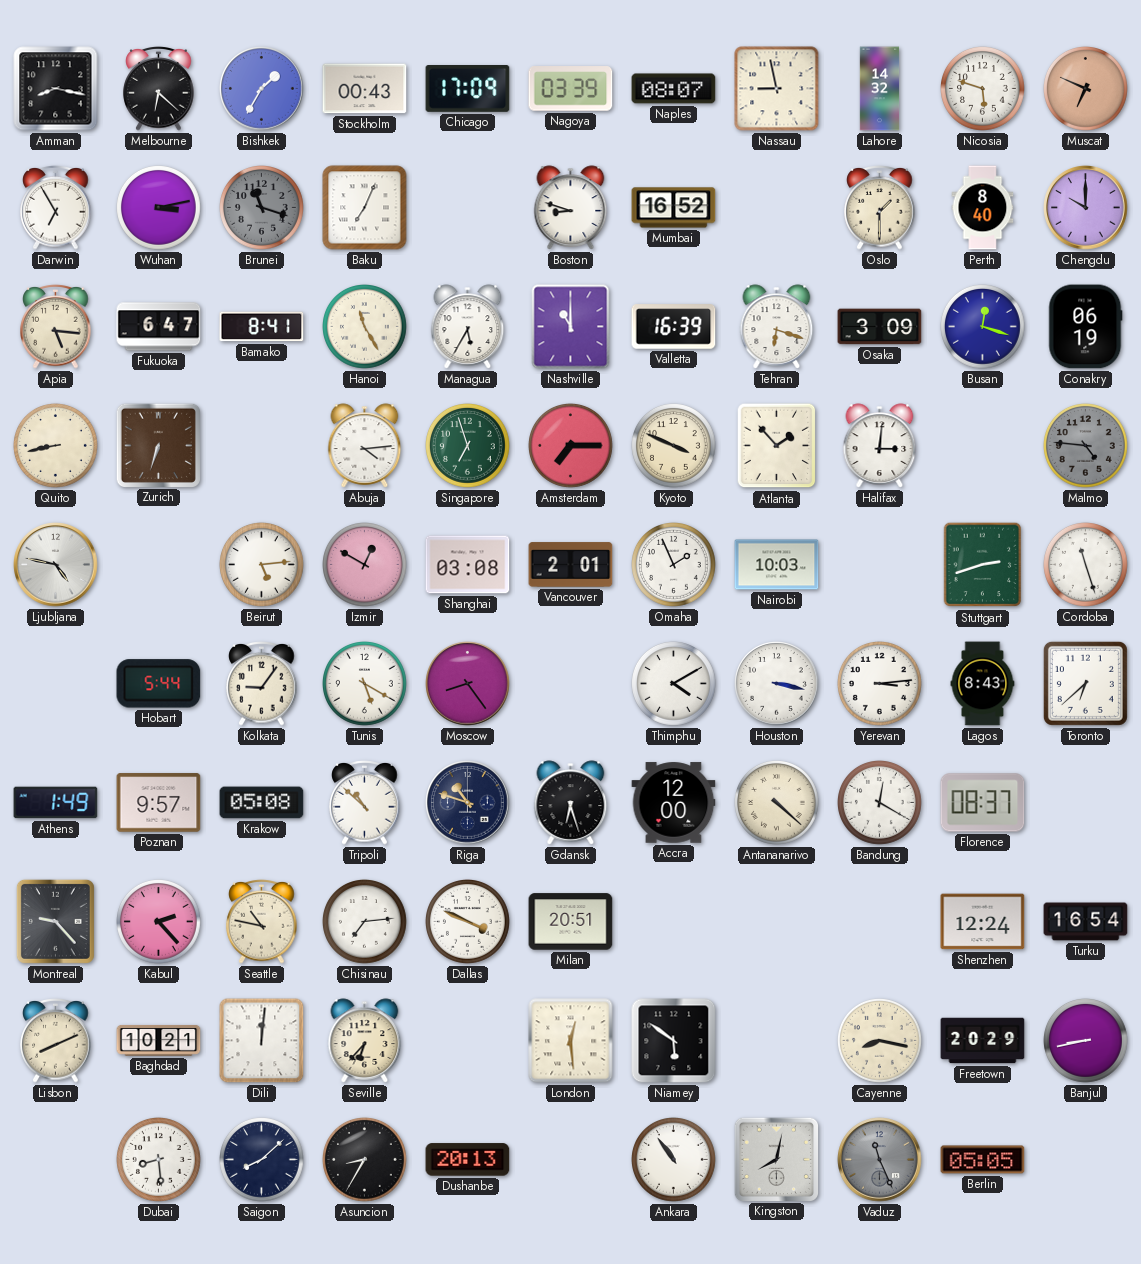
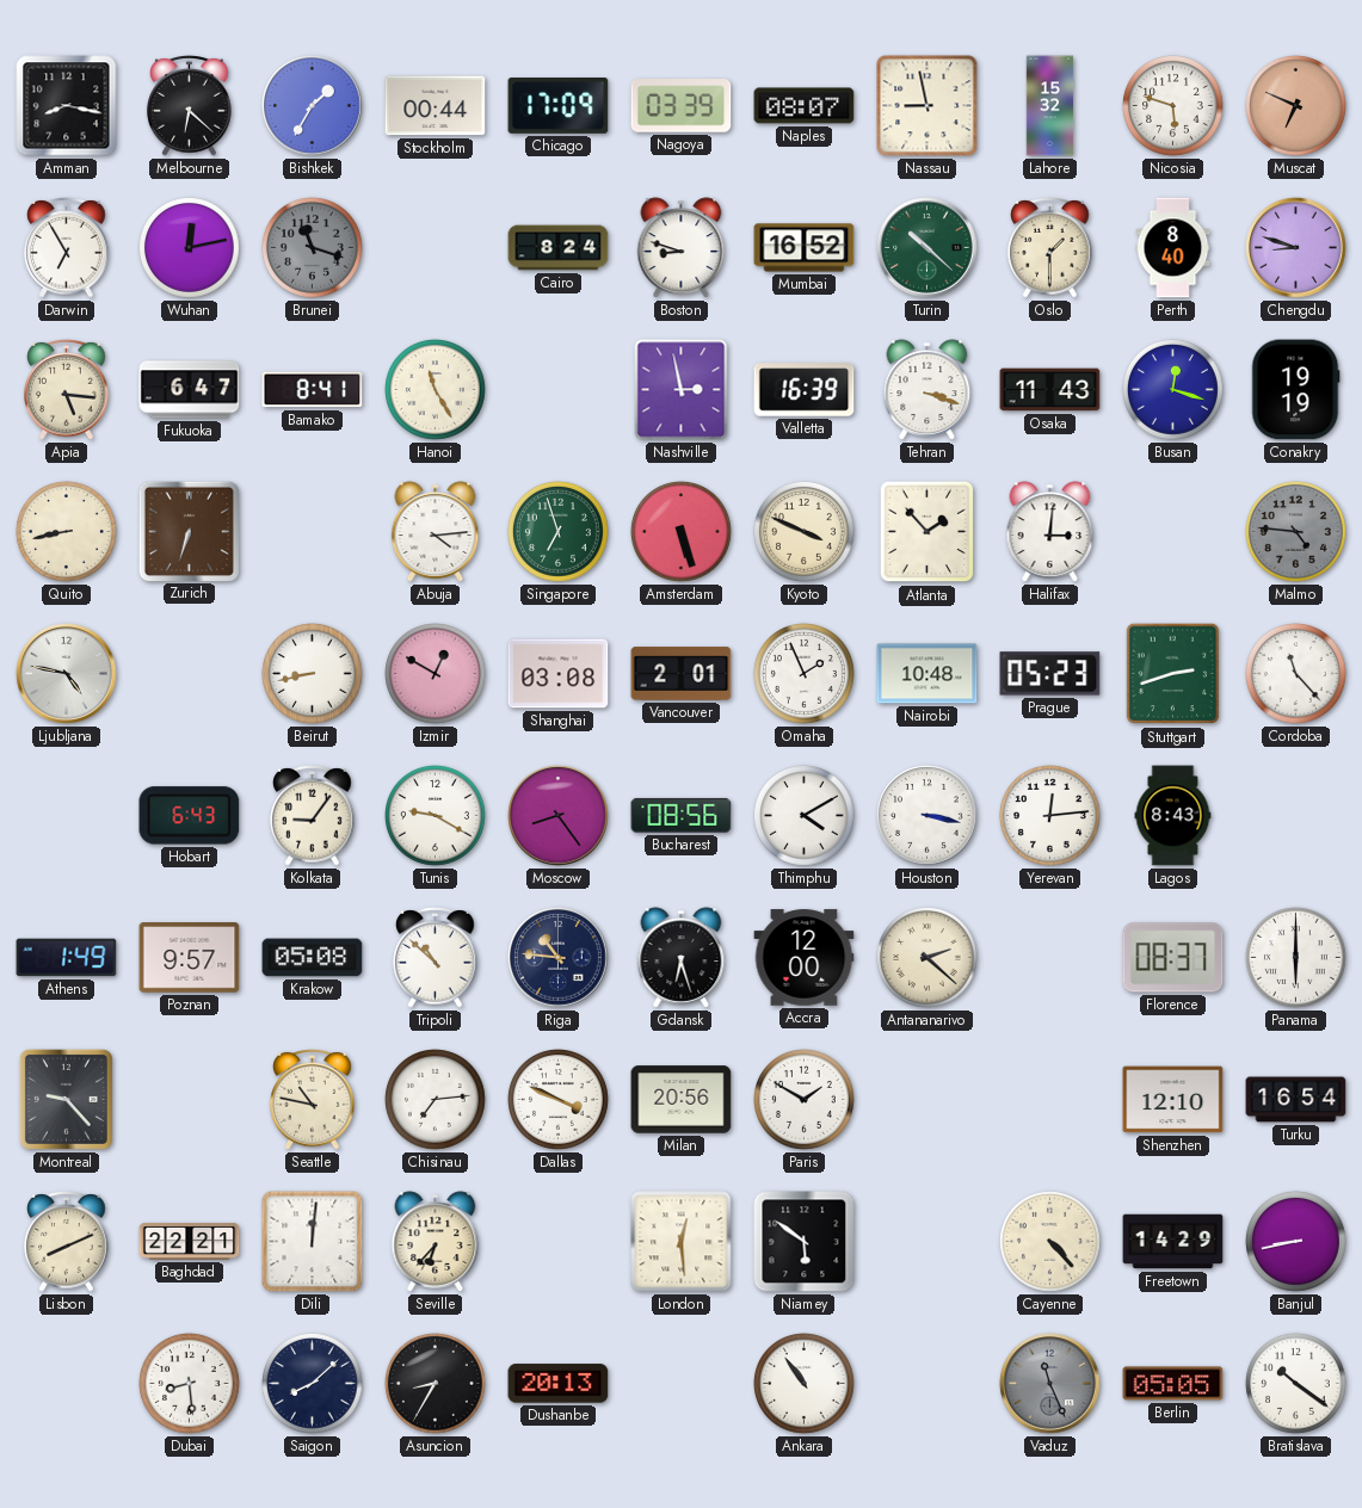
Stockholm: 00:43 -> 00:44 (436, 106)
Lahore: 14:32 -> 15:32 (1050, 106)
Wuhan: 3:13 -> 12:13 (190, 248)
Baku: 7:04 -> none (365, 208)
Cairo: none -> 8:24 (559, 248)
Turin: none -> 10:22 (927, 248)
Chengdu: 10:00 -> 8:48 (1296, 248)
Managua: 5:35 -> none (468, 327)
Nashville: 11:00 -> 2:58 (682, 390)
Tehran: 6:18 -> 3:18 (927, 390)
Osaka: 3:09 -> 11:43 (1050, 390)
Conakry: 06:19 -> 19:19 (1296, 390)
Amsterdam: 7:15 -> 5:27 (682, 532)
Beirut: 5:14 -> 8:43 (313, 674)
Nairobi: 10:03 -> 10:48 (927, 674)
Prague: none -> 05:23 (1050, 674)
Cordoba: 11:27 -> 11:23 (1296, 674)
Hobart: 5:44 -> 6:43 (190, 816)
Tunis: 5:20 -> 9:20 (436, 816)
Bucharest: none -> 08:56 (682, 815)
Yerevan: 3:14 -> 12:14 (1050, 816)
Toronto: 6:38 -> none (1085, 683)
Riga: 10:48 -> 10:46 (559, 958)
Antananarivo: 4:22 -> 2:22 (927, 958)
Bandung: 12:20 -> none (880, 803)
Panama: none -> 6:00 (1296, 958)
Kabul: 2:23 -> none (159, 922)
Milan: 20:51 -> 20:56 (682, 1100)
Paris: none -> 1:50 (805, 1100)
Shenzhen: 12:24 -> 12:10 (1173, 1100)
Baghdad: 10:21 -> 22:21 (190, 1242)
Cayenne: 8:17 -> 4:23 (1050, 1242)
Freetown: 20:29 -> 14:29 (1173, 1242)
Kingston: 8:02 -> none (776, 1159)
Bratislava: none -> 10:21 (1296, 1384)
